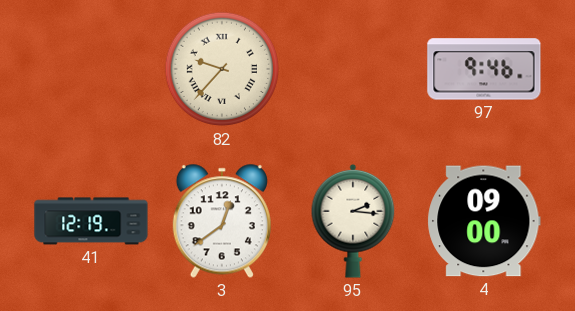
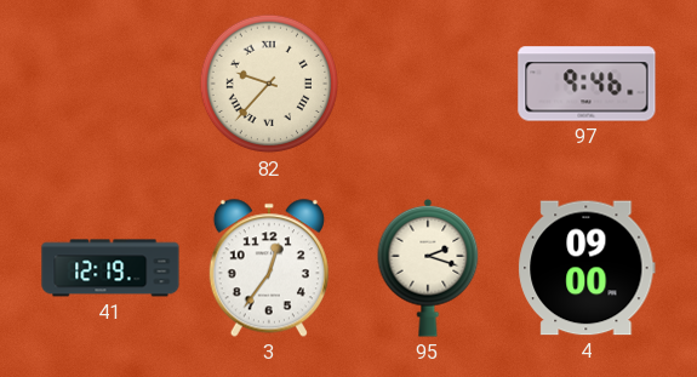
3: 12:39 -> 12:36 (269, 268)
95: 2:16 -> 2:18 (428, 268)
